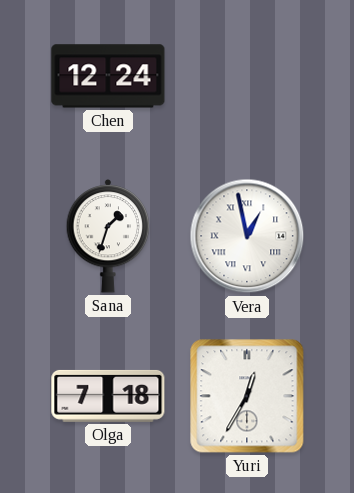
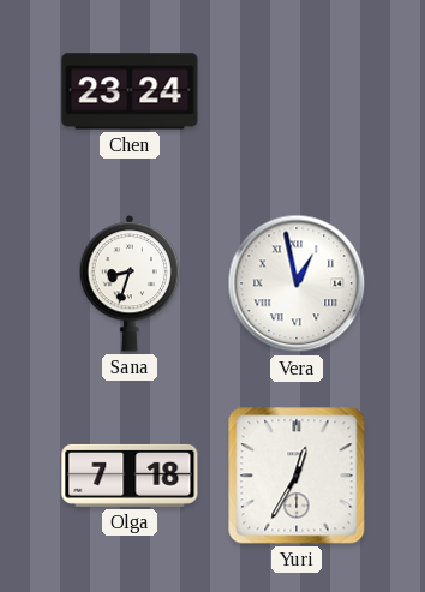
Chen: 12:24 -> 23:24 (130, 91)
Sana: 1:33 -> 8:33 (130, 283)
